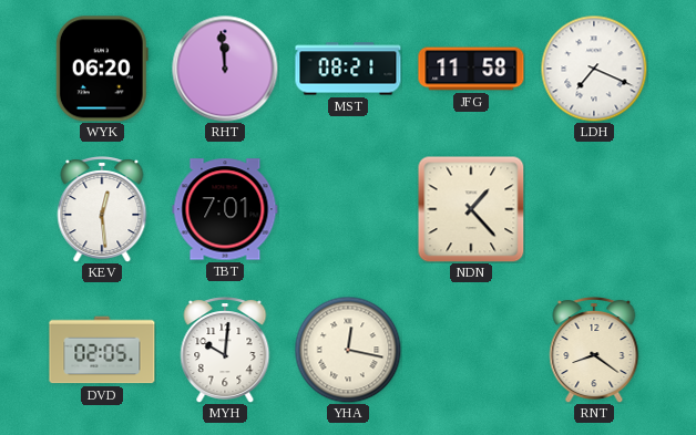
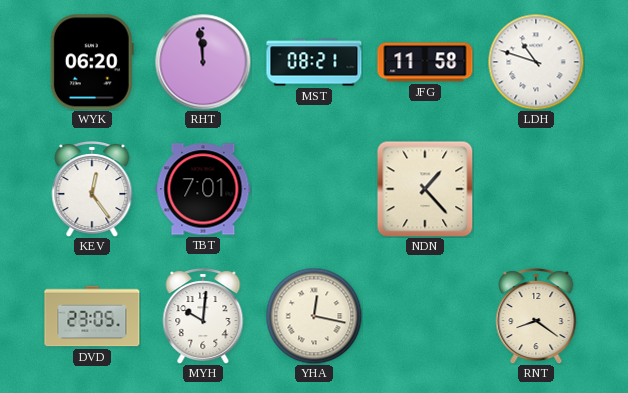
LDH: 7:19 -> 10:48 (536, 62)
KEV: 12:29 -> 12:24 (92, 190)
DVD: 02:05 -> 23:05 (92, 316)
